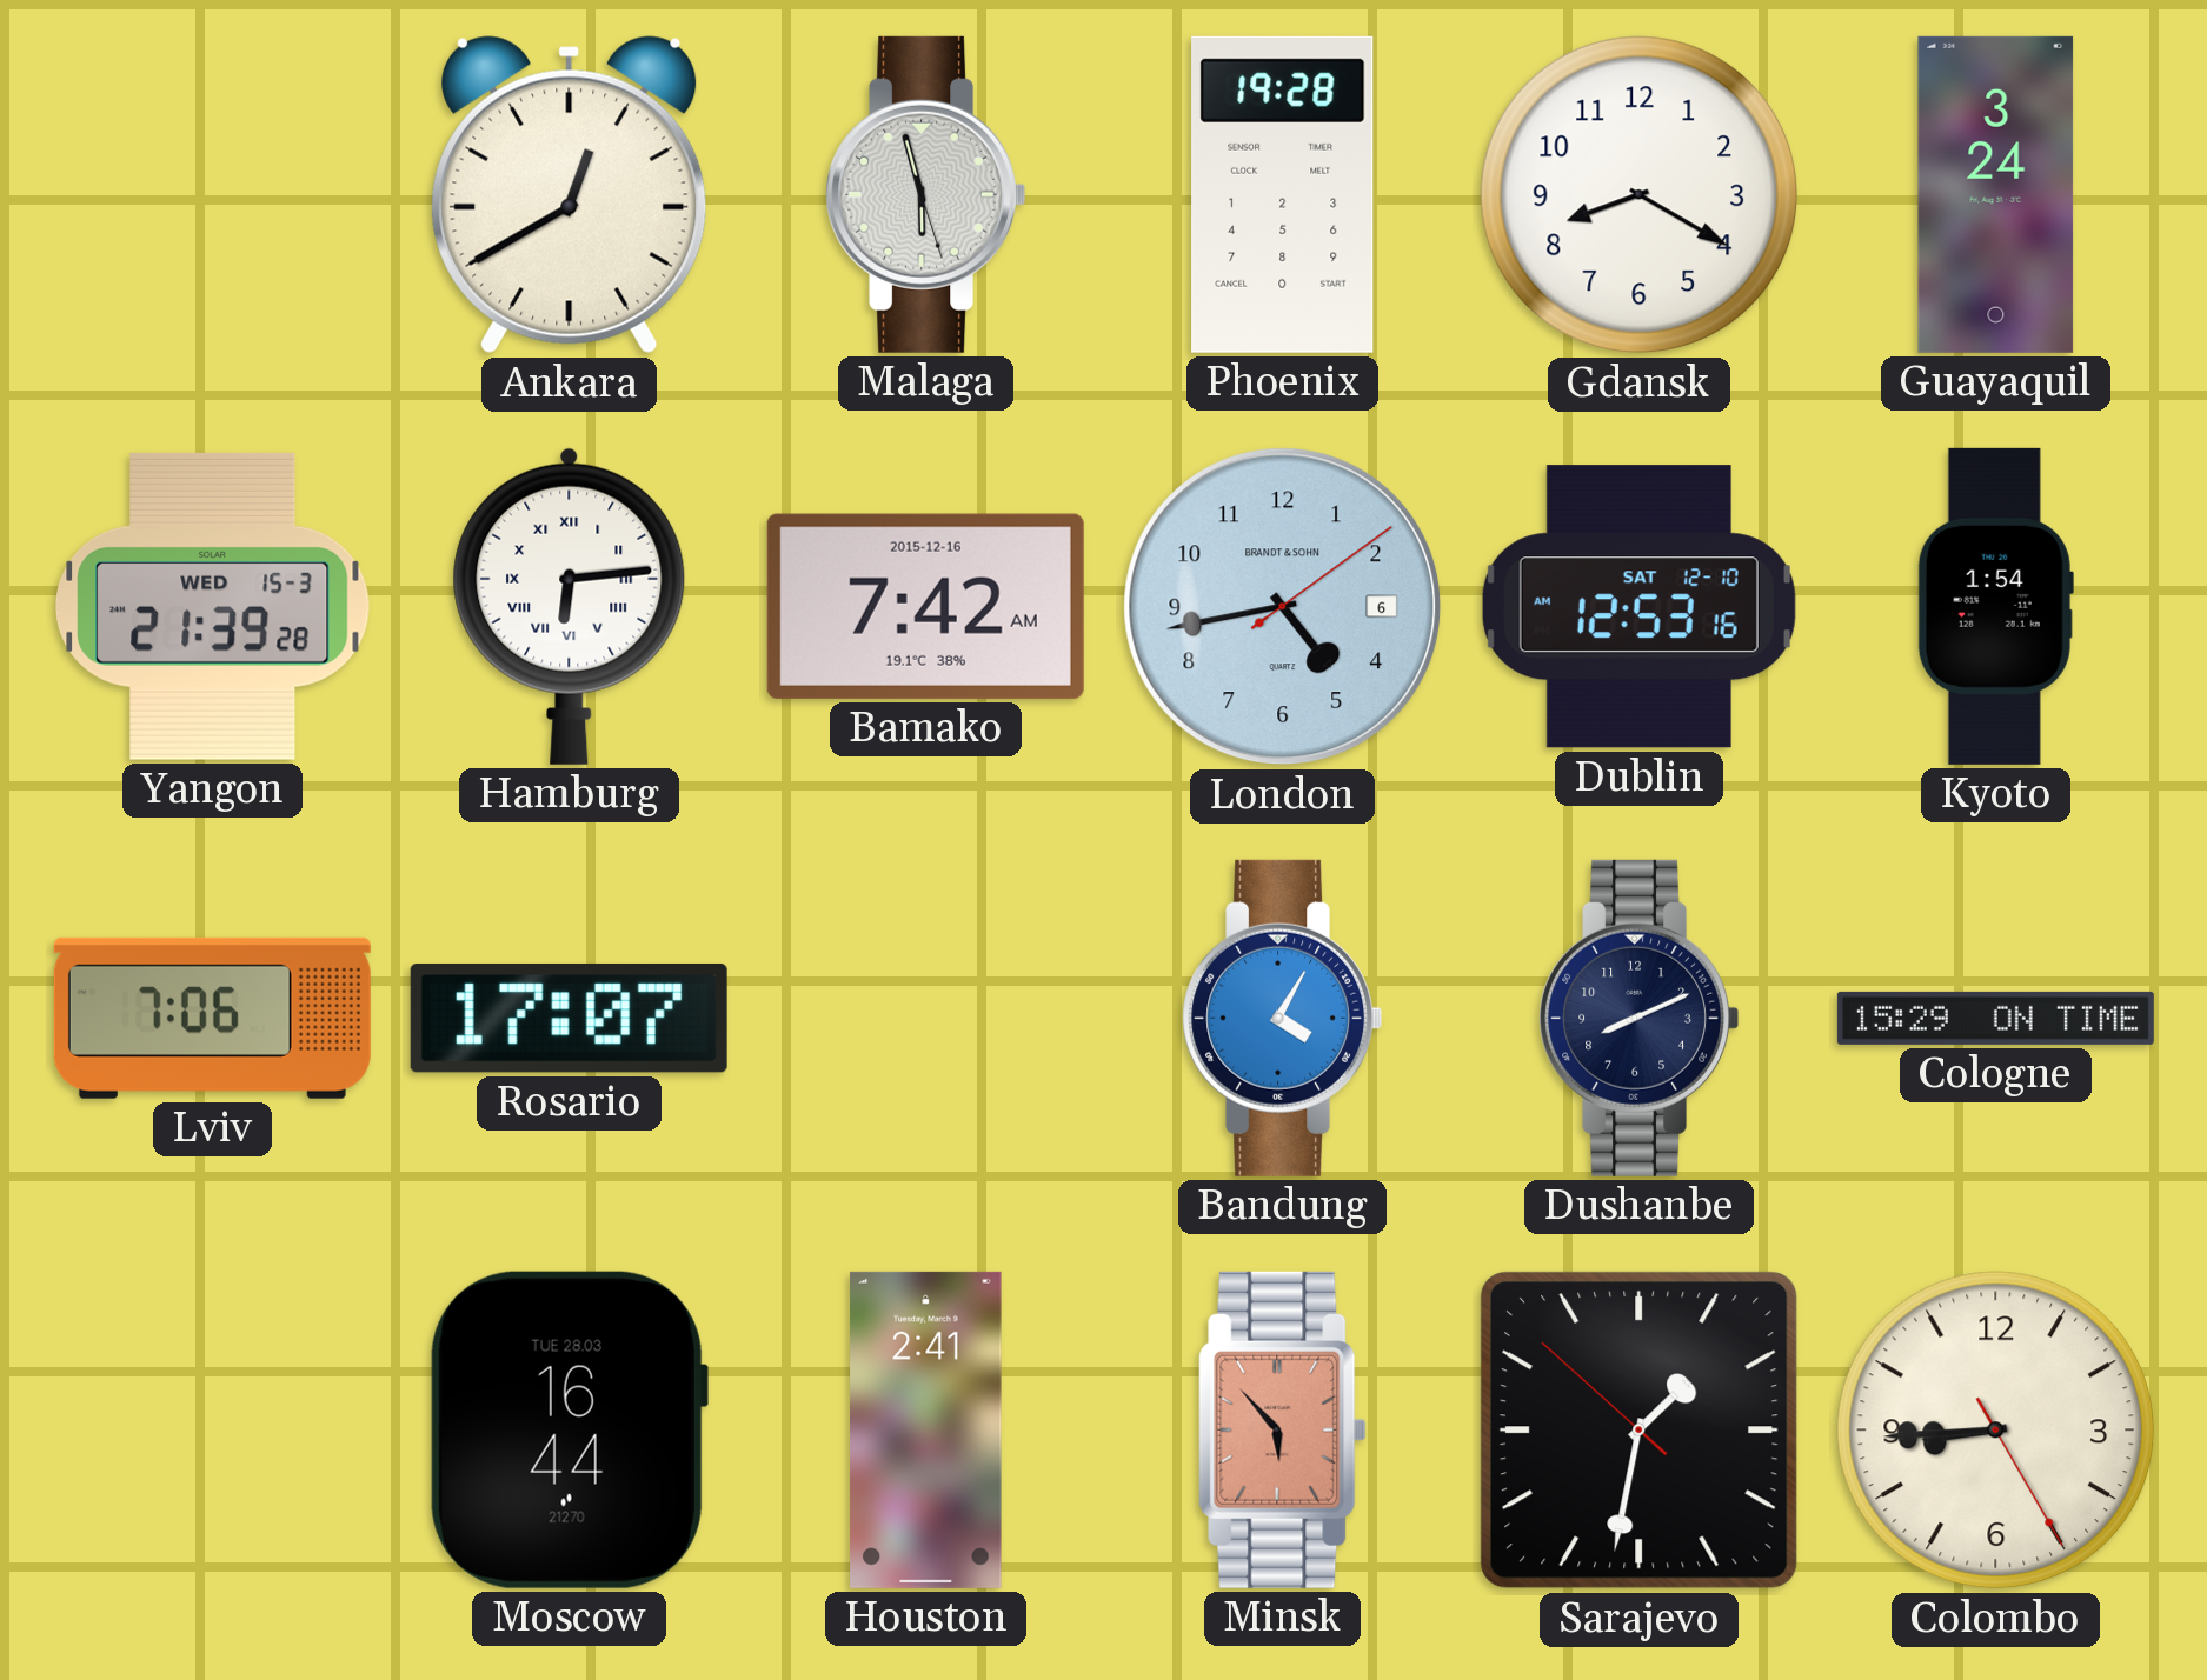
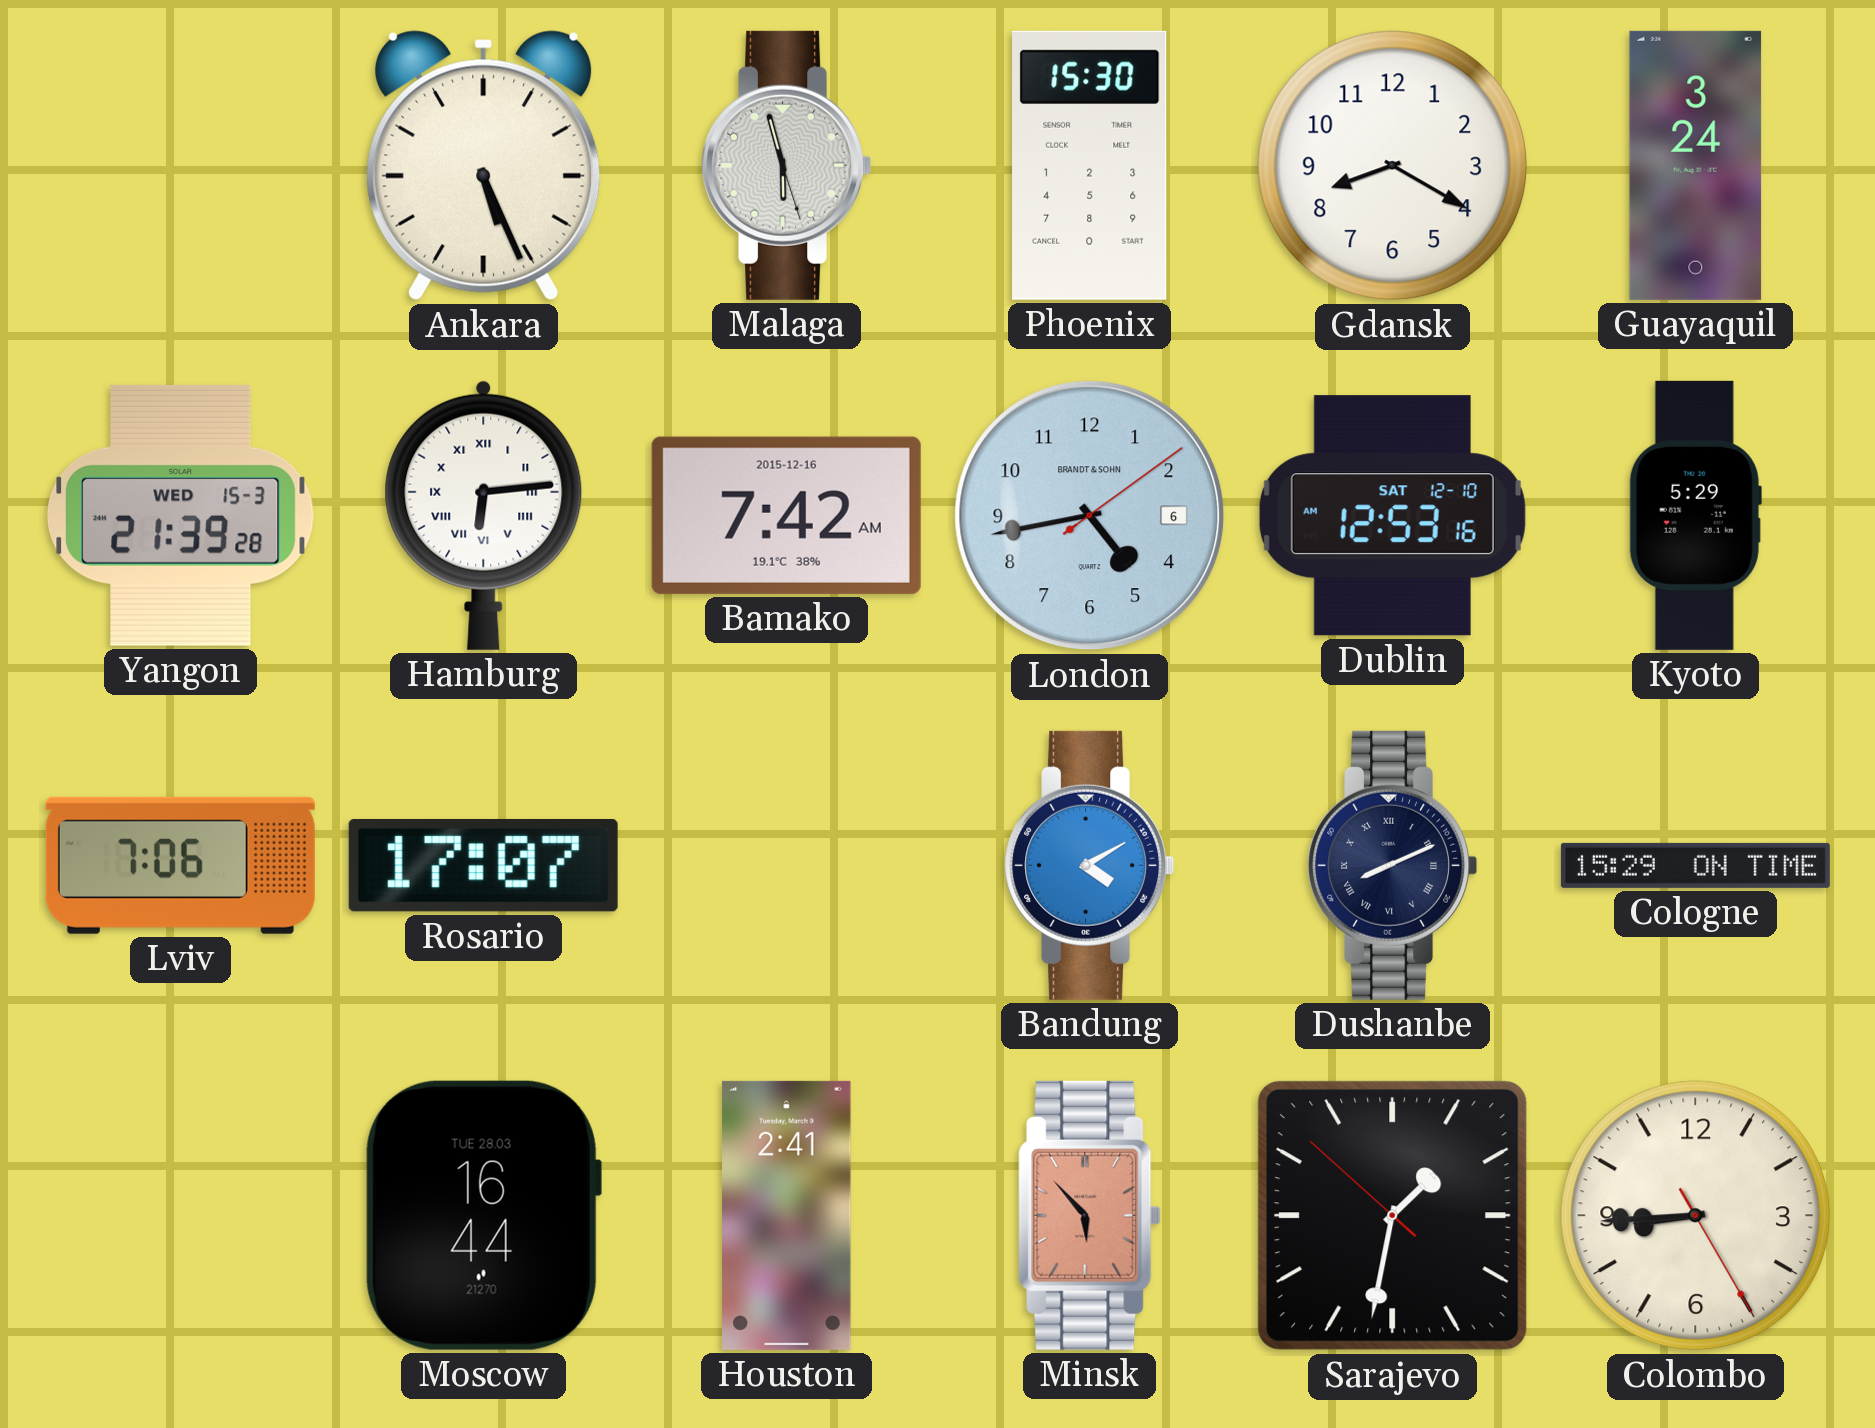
Ankara: 12:40 -> 5:26 (484, 166)
Phoenix: 19:28 -> 15:30 (1090, 165)
Kyoto: 1:54 -> 5:29 (1695, 515)
Bandung: 4:05 -> 4:10 (1090, 865)
Dushanbe numerals: Arabic -> Roman (1393, 865)
